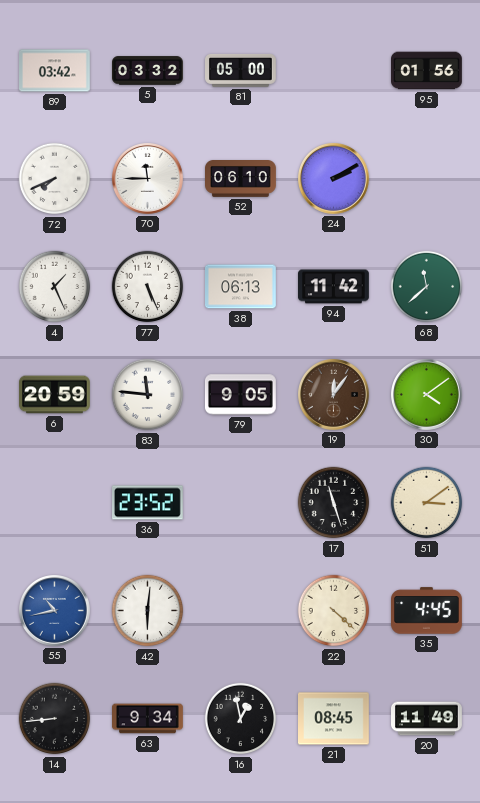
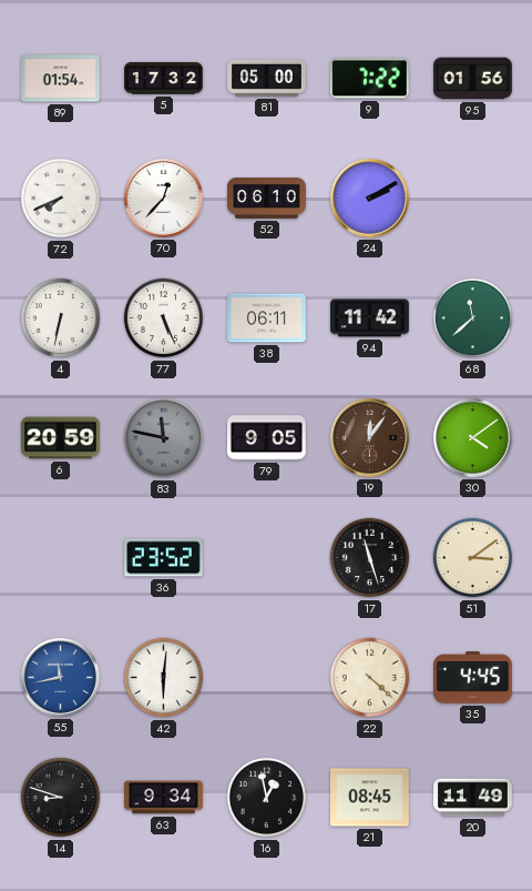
89: 03:42 -> 01:54 (61, 79)
5: 03:32 -> 17:32 (164, 79)
9: none -> 7:22 (369, 79)
70: 11:45 -> 12:37 (164, 199)
4: 1:26 -> 6:32 (61, 318)
38: 06:13 -> 06:11 (267, 318)
83: 11:46 -> 11:47 (164, 438)
83 dial: white -> grey (164, 438)
55: 10:43 -> 11:43 (61, 678)
14: 8:44 -> 8:48 (61, 798)
